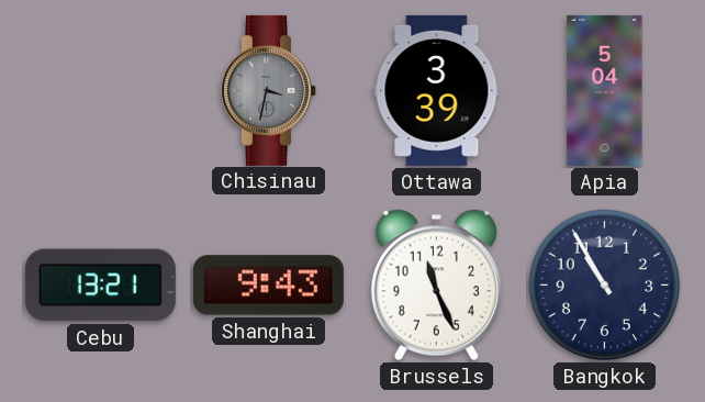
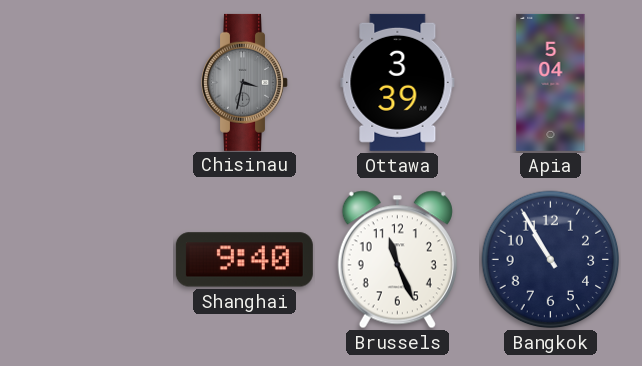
Cebu: 13:21 -> none (100, 286)
Shanghai: 9:43 -> 9:40 (244, 260)
